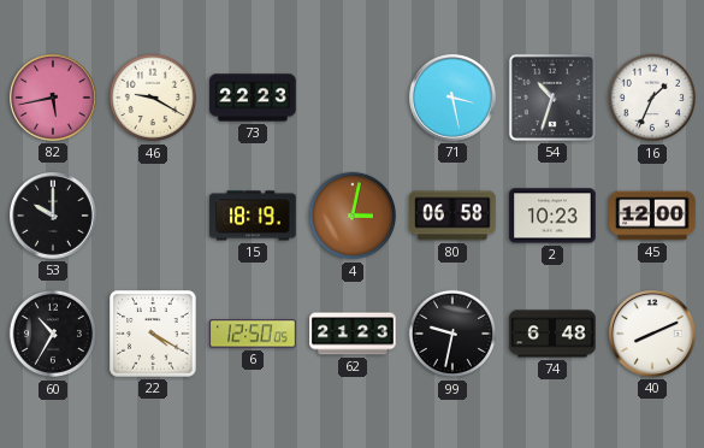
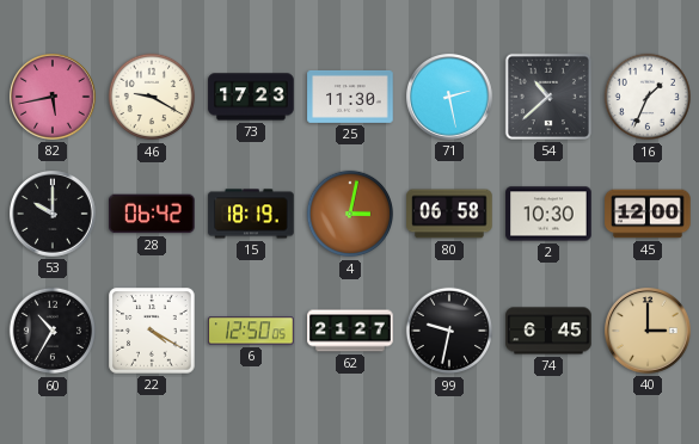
73: 22:23 -> 17:23 (251, 97)
25: none -> 11:30 (350, 97)
71: 3:28 -> 2:28 (449, 97)
54: 10:33 -> 10:38 (548, 97)
28: none -> 06:42 (152, 214)
2: 10:23 -> 10:30 (548, 214)
62: 21:23 -> 21:27 (350, 331)
74: 6:48 -> 6:45 (548, 331)
40: 8:11 -> 3:00 (648, 331)
40 dial: white -> champagne (648, 331)
